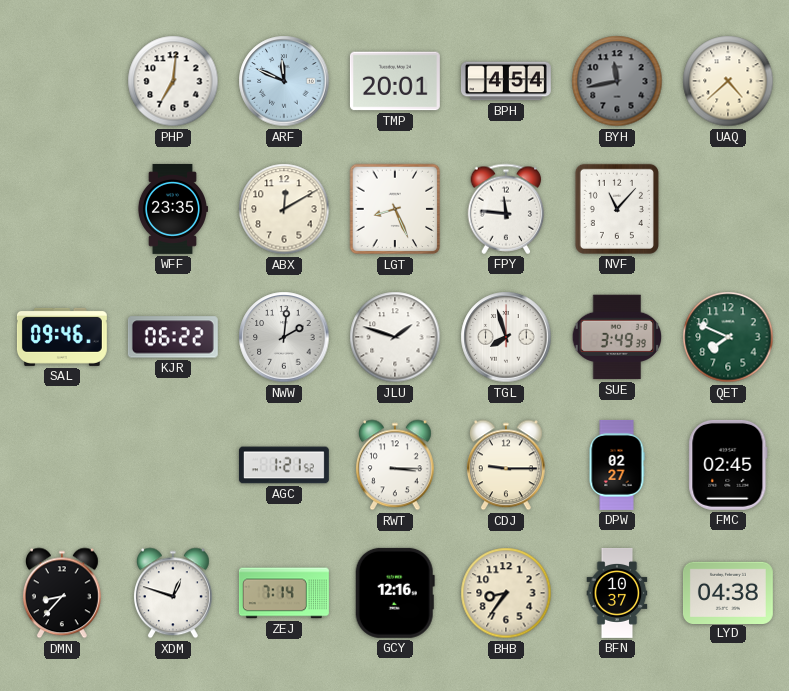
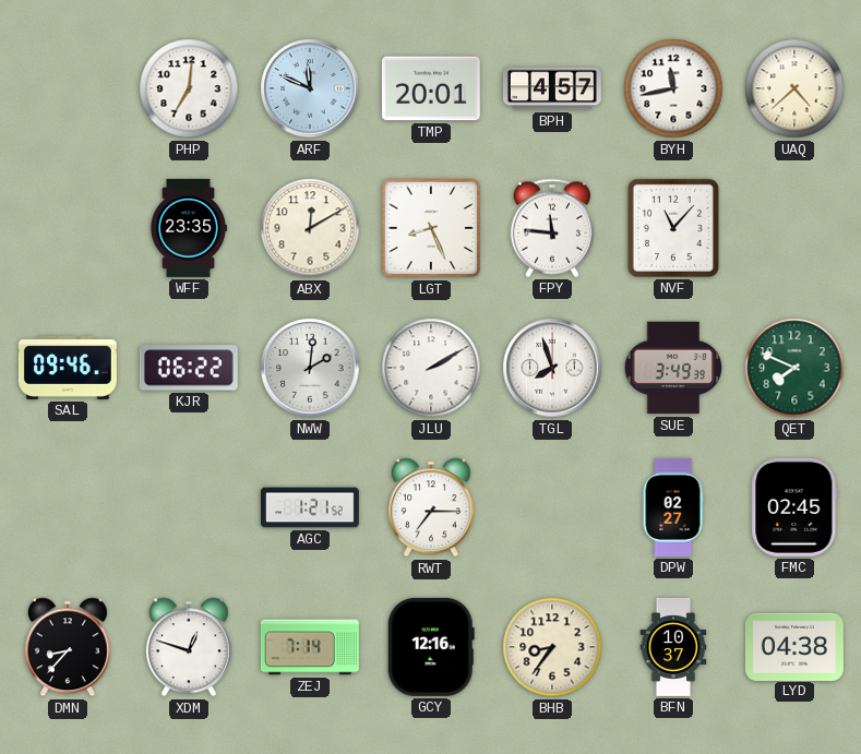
BPH: 4:54 -> 4:57 (552, 88)
BYH dial: grey -> white (673, 88)
JLU: 1:48 -> 2:10 (431, 368)
RWT: 3:15 -> 7:15 (431, 507)
CDJ: 9:15 -> none (506, 465)
